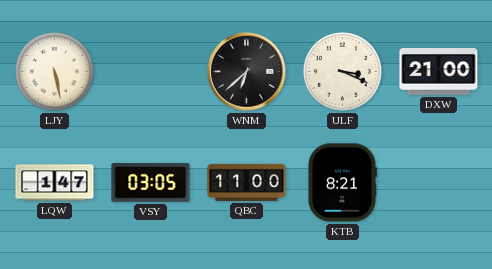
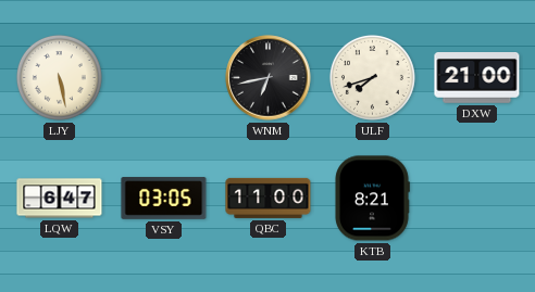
WNM: 6:38 -> 6:43 (269, 78)
ULF: 3:19 -> 7:42 (372, 77)
LQW: 1:47 -> 6:47 (60, 199)
